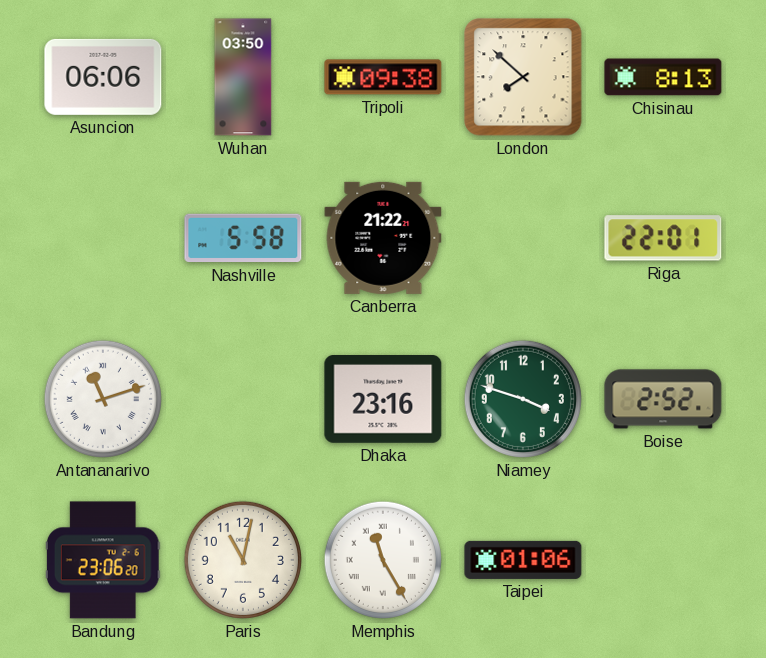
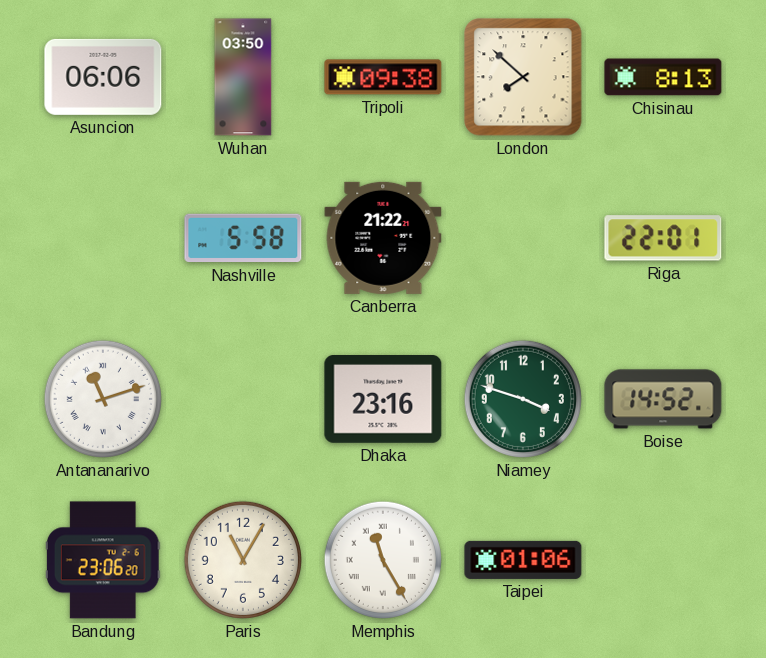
Boise: 2:52 -> 14:52 (663, 399)
Paris: 11:02 -> 11:05 (243, 560)
